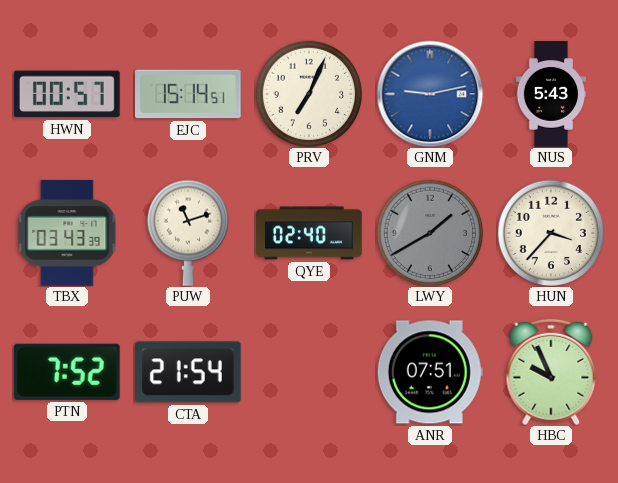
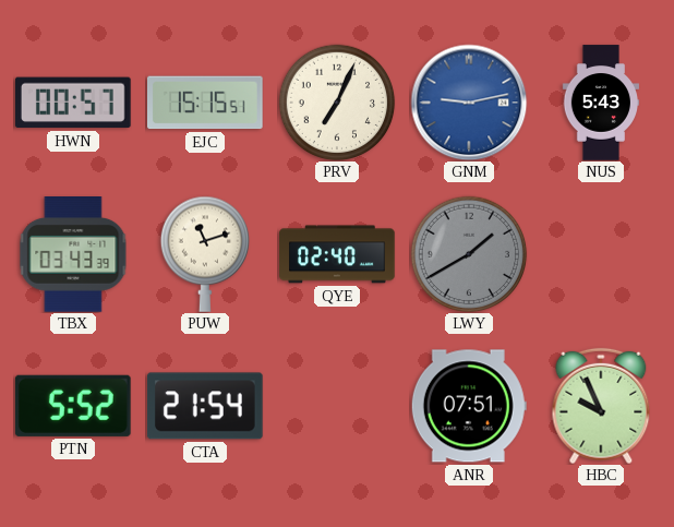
EJC: 15:14 -> 15:15 (206, 103)
HUN: 3:37 -> none (551, 233)
PTN: 7:52 -> 5:52 (73, 406)
